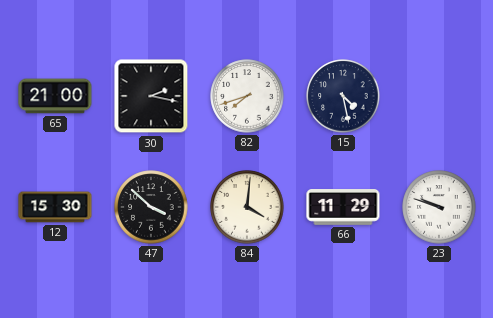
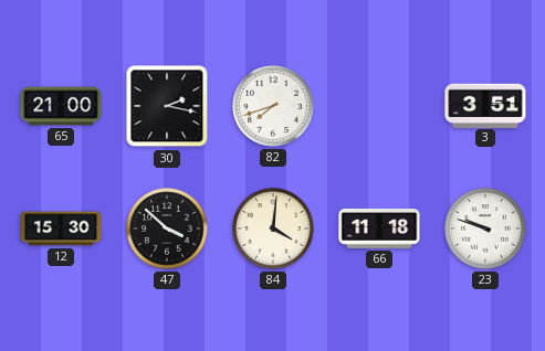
15: 4:28 -> none (343, 96)
3: none -> 3:51 (485, 105)
66: 11:29 -> 11:18 (379, 228)
